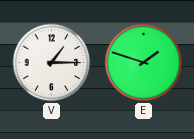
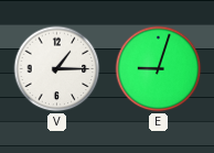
E: 1:48 -> 9:03 (159, 69)
